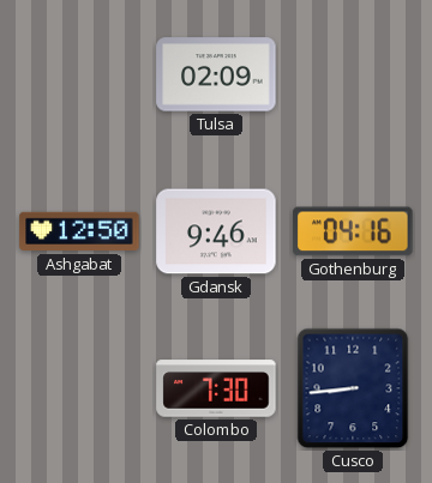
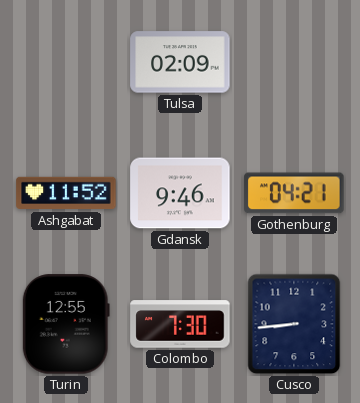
Ashgabat: 12:50 -> 11:52 (66, 193)
Gothenburg: 04:16 -> 04:21 (294, 193)
Turin: none -> 12:55 (66, 324)
